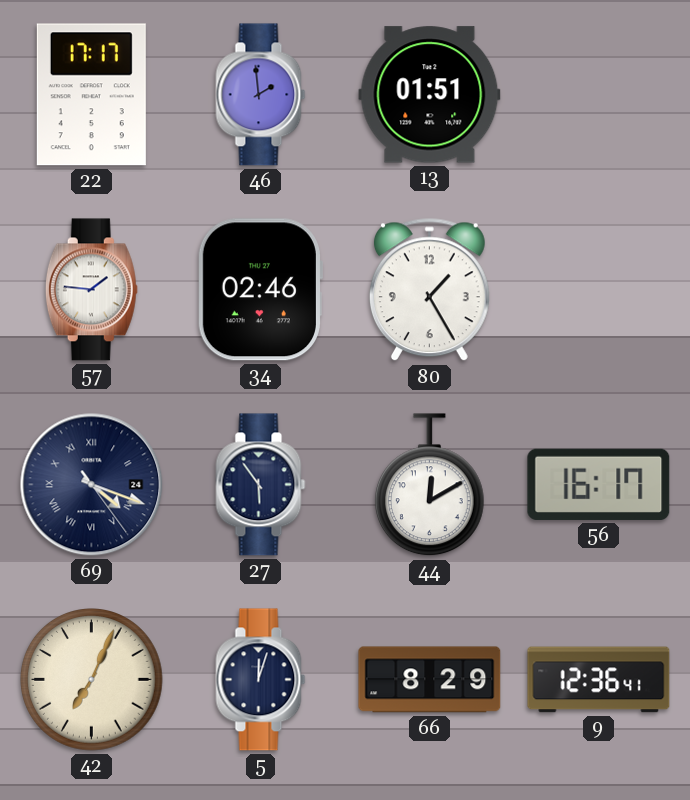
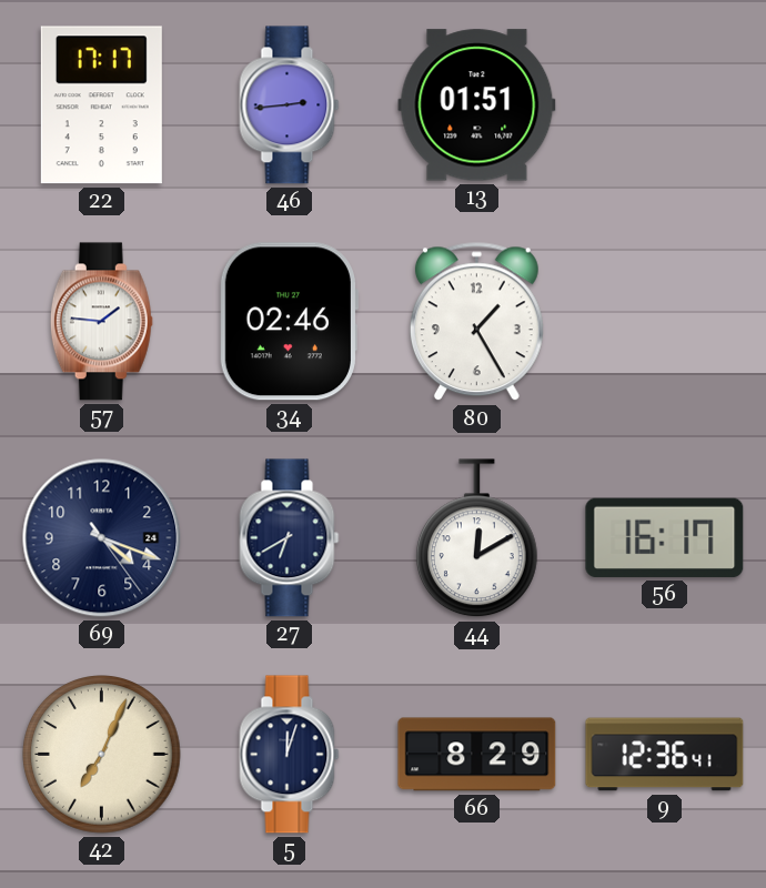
46: 1:59 -> 2:44 (290, 105)
69 numerals: Roman -> Arabic (102, 538)
27: 5:54 -> 6:40 (290, 538)
